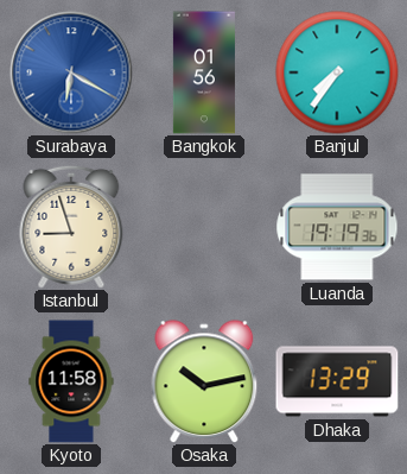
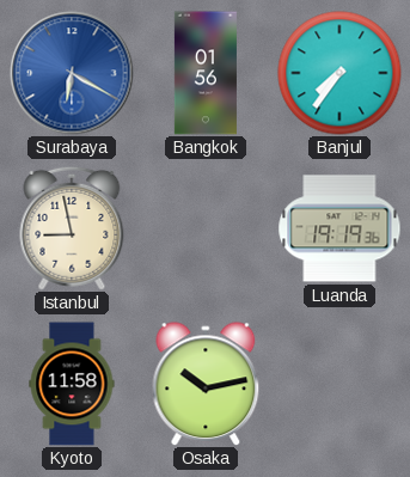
Istanbul: 8:57 -> 8:58 (72, 228)
Dhaka: 13:29 -> none (337, 381)
